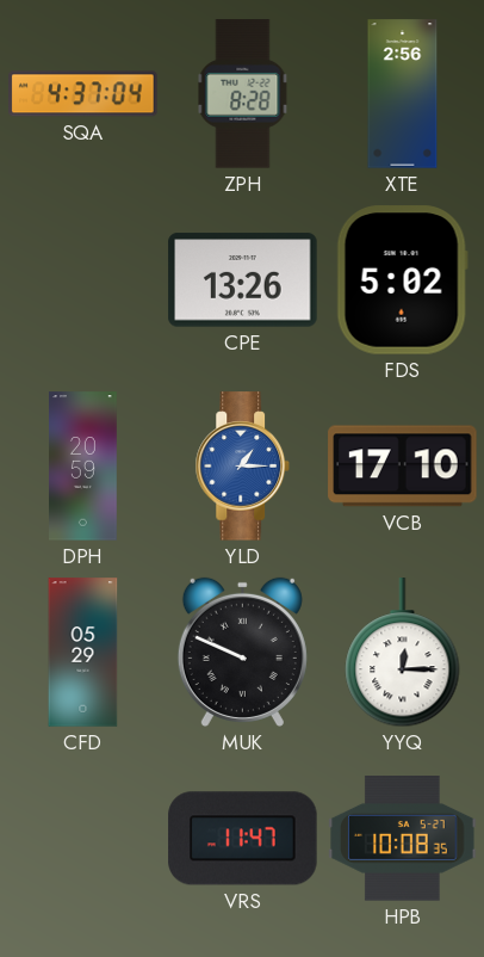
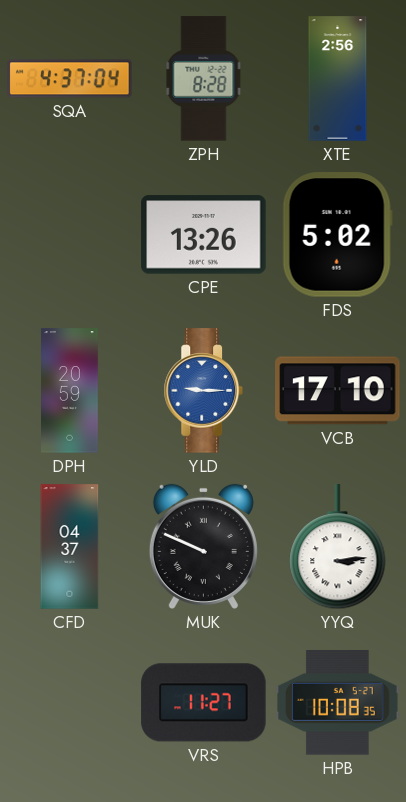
YLD: 1:15 -> 9:15 (204, 391)
CFD: 05:29 -> 04:37 (70, 547)
YYQ: 12:15 -> 3:14 (338, 547)
VRS: 11:47 -> 11:27 (204, 703)
